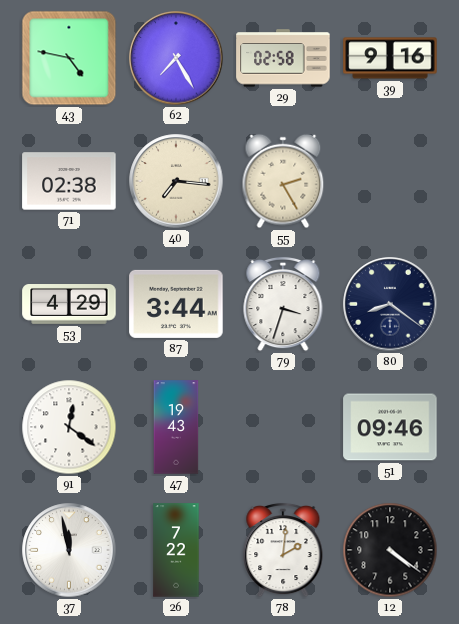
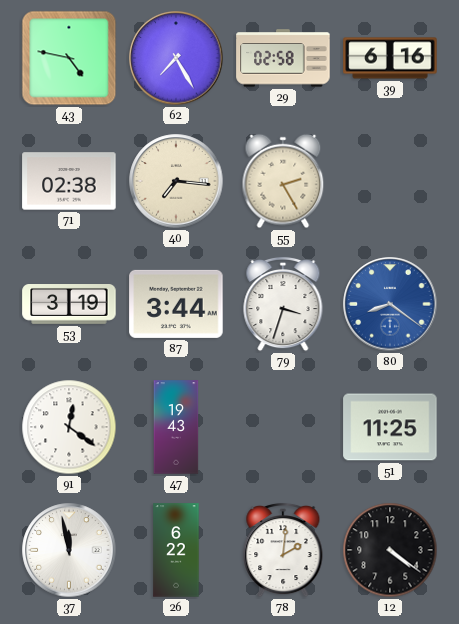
39: 9:16 -> 6:16 (390, 58)
53: 4:29 -> 3:19 (69, 305)
80 dial: navy -> blue (390, 304)
51: 09:46 -> 11:25 (390, 427)
26: 7:22 -> 6:22 (176, 550)
